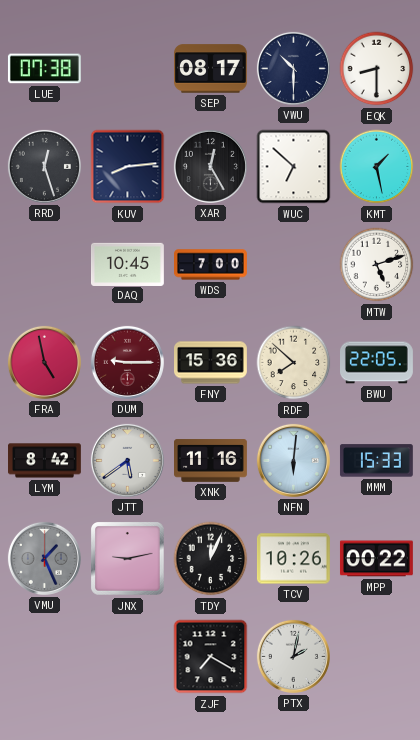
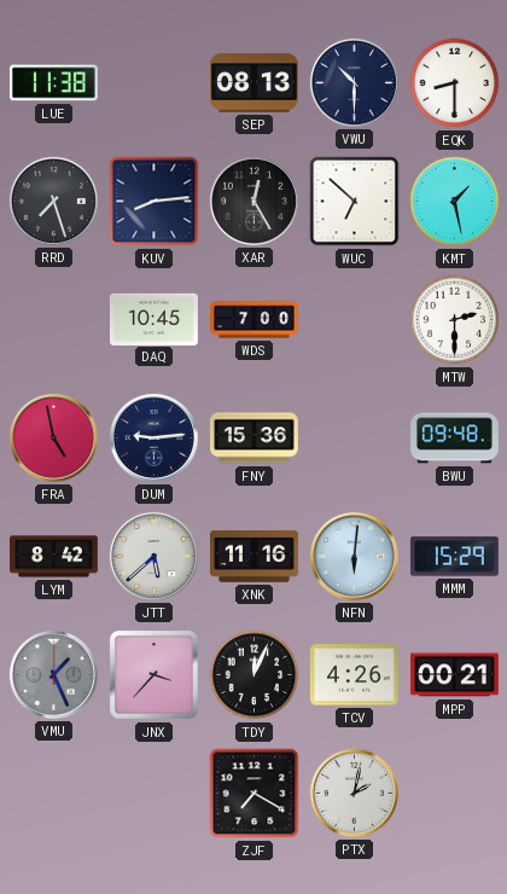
LUE: 07:38 -> 11:38 (53, 83)
SEP: 08:17 -> 08:13 (255, 83)
RRD: 12:27 -> 7:27 (53, 201)
MTW: 5:12 -> 2:30 (455, 320)
DUM: 9:15 -> 9:14 (153, 437)
DUM dial: burgundy -> navy (153, 437)
RDF: 7:52 -> none (294, 363)
BWU: 22:05 -> 09:48 (455, 439)
JTT: 5:39 -> 5:38 (153, 556)
MMM: 15:33 -> 15:29 (454, 557)
JNX: 9:13 -> 3:37 (155, 675)
TCV: 10:26 -> 4:26 (354, 675)
MPP: 00:22 -> 00:21 (454, 675)
